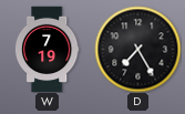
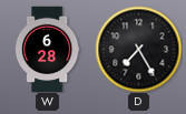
W: 7:19 -> 6:28 (47, 49)
